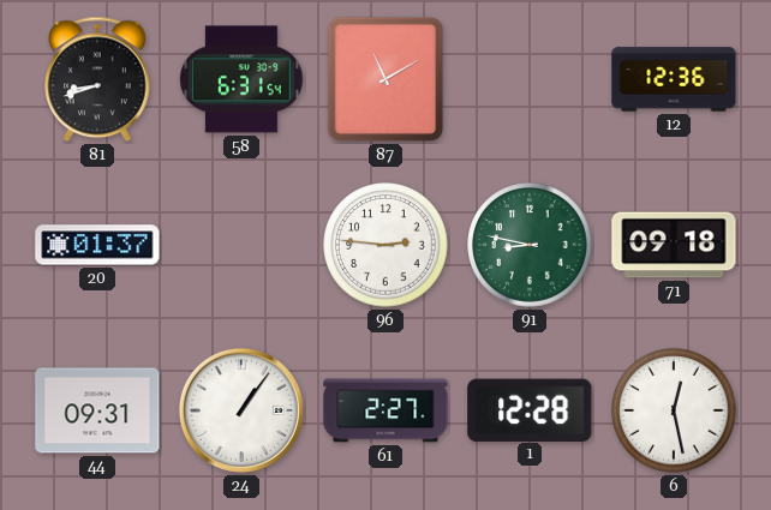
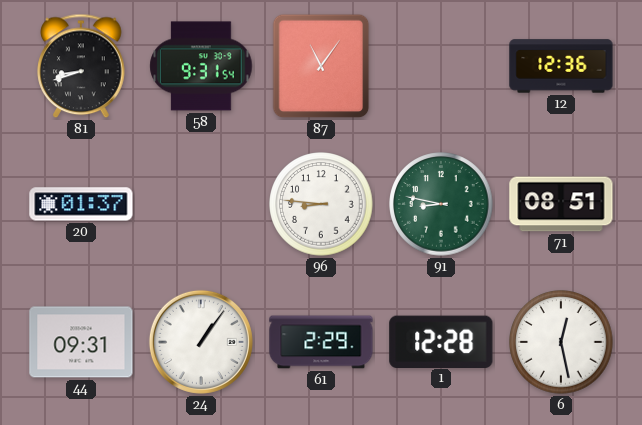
58: 6:31 -> 9:31 (201, 66)
87: 11:10 -> 11:06 (321, 66)
96: 2:46 -> 8:46 (321, 204)
71: 09:18 -> 08:51 (561, 204)
61: 2:27 -> 2:29 (321, 342)
